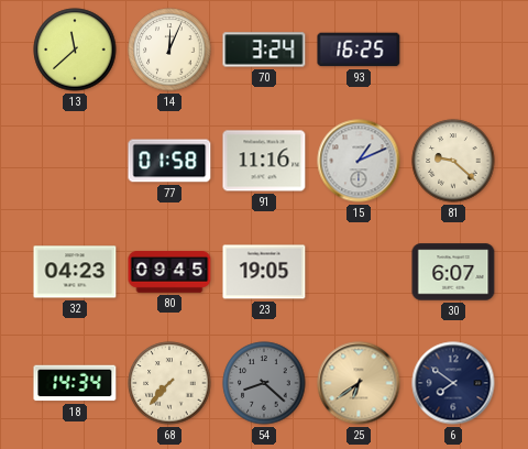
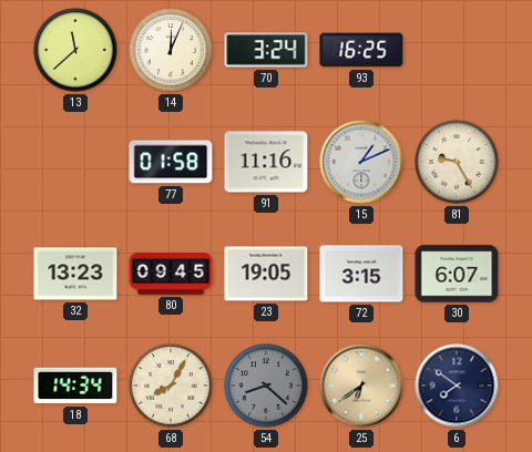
81: 9:22 -> 9:25 (457, 162)
32: 04:23 -> 13:23 (75, 274)
72: none -> 3:15 (361, 274)
68: 7:37 -> 8:05 (171, 386)
